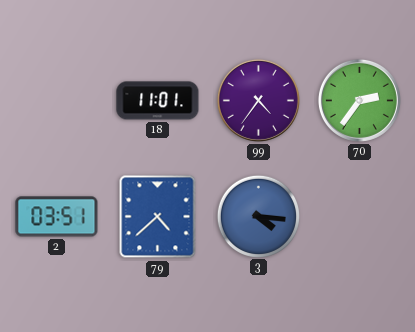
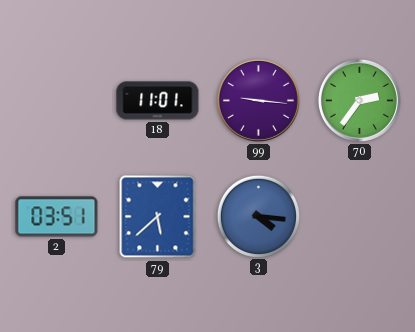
99: 4:36 -> 9:16 (258, 100)
79: 4:38 -> 5:38 (158, 217)
